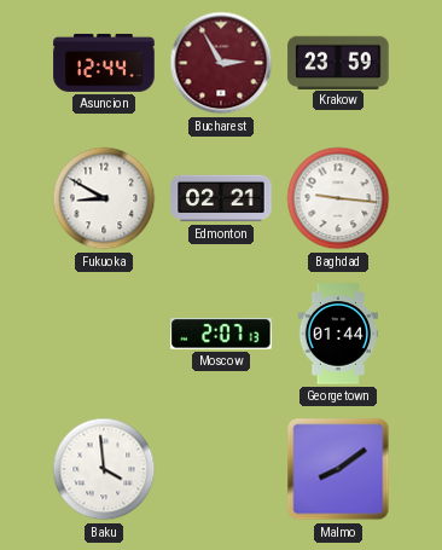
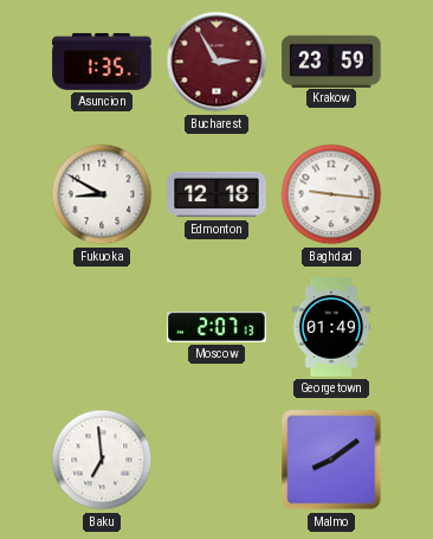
Asuncion: 12:44 -> 1:35 (102, 62)
Edmonton: 02:21 -> 12:18 (217, 194)
Georgetown: 01:44 -> 01:49 (331, 327)
Baku: 3:59 -> 6:59 (102, 460)
